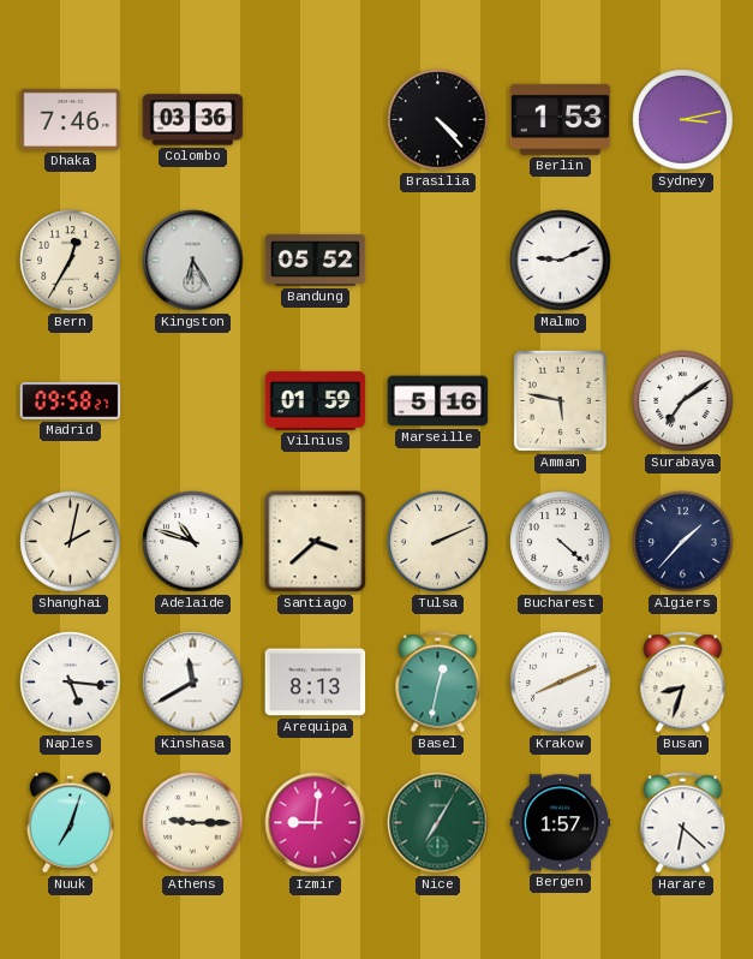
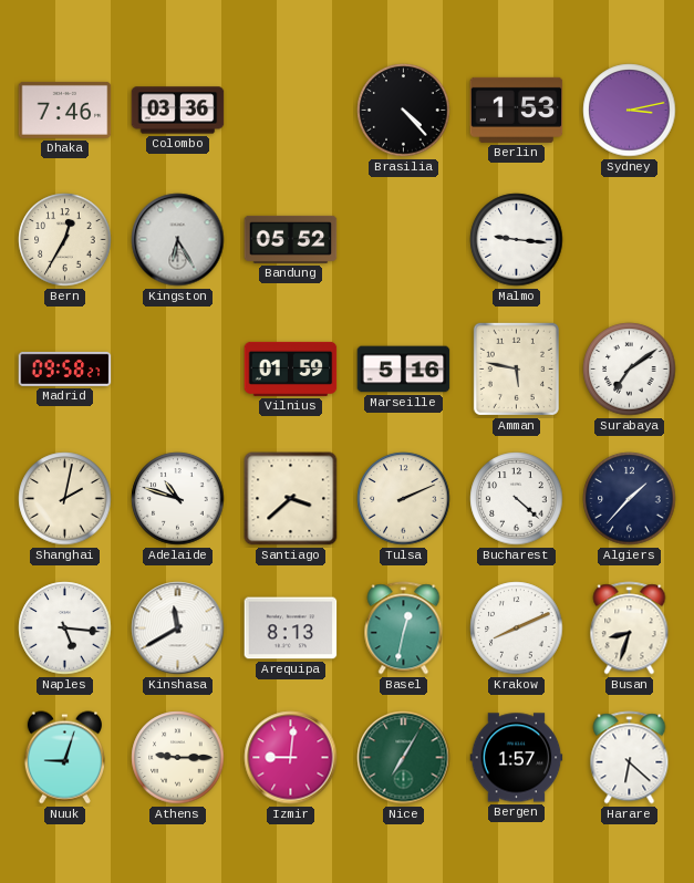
Malmo: 9:11 -> 9:16 (517, 240)
Nuuk: 7:03 -> 9:03 (64, 758)
